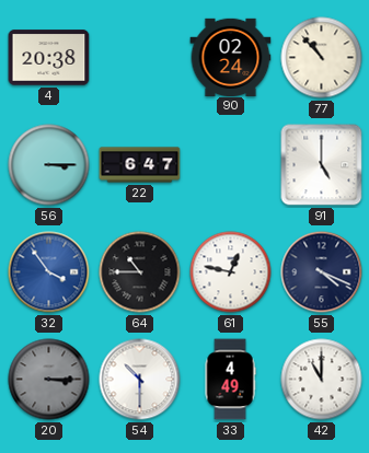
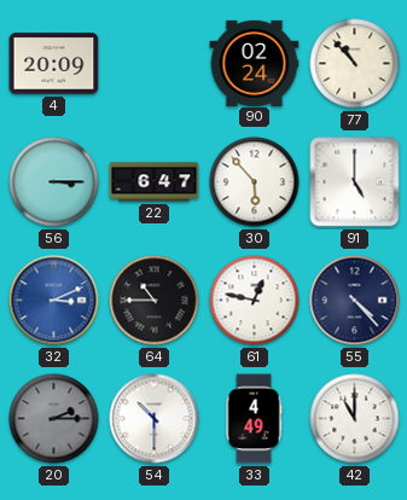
4: 20:38 -> 20:09 (54, 64)
30: none -> 5:53 (255, 182)
32: 3:54 -> 3:11 (54, 301)
55: 4:19 -> 4:23 (355, 301)
20: 3:15 -> 2:15 (54, 419)
